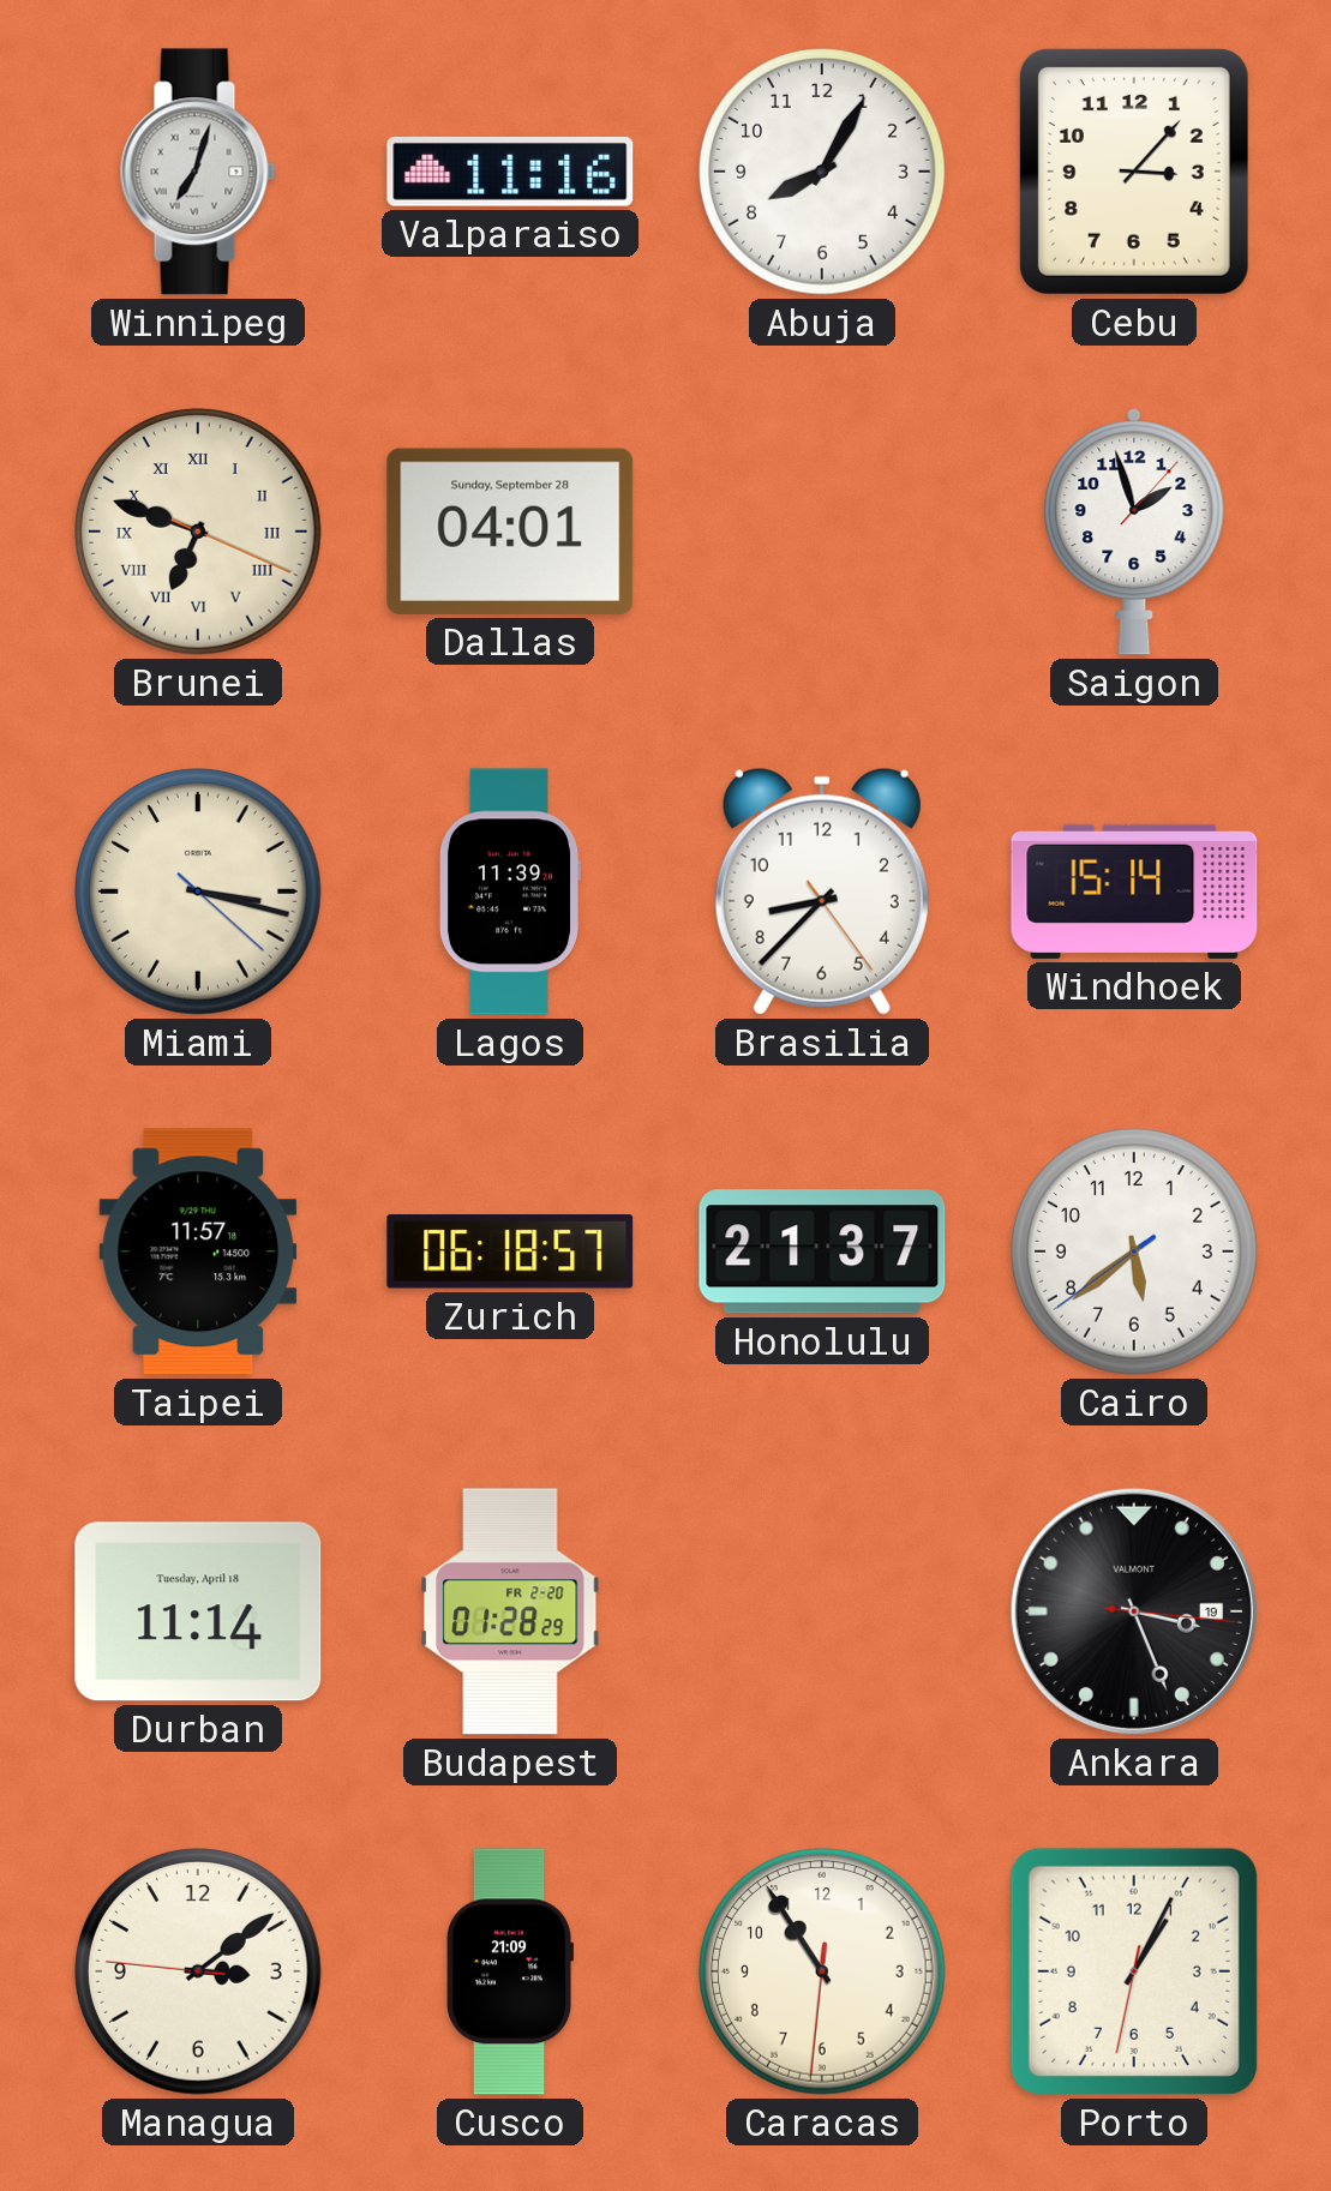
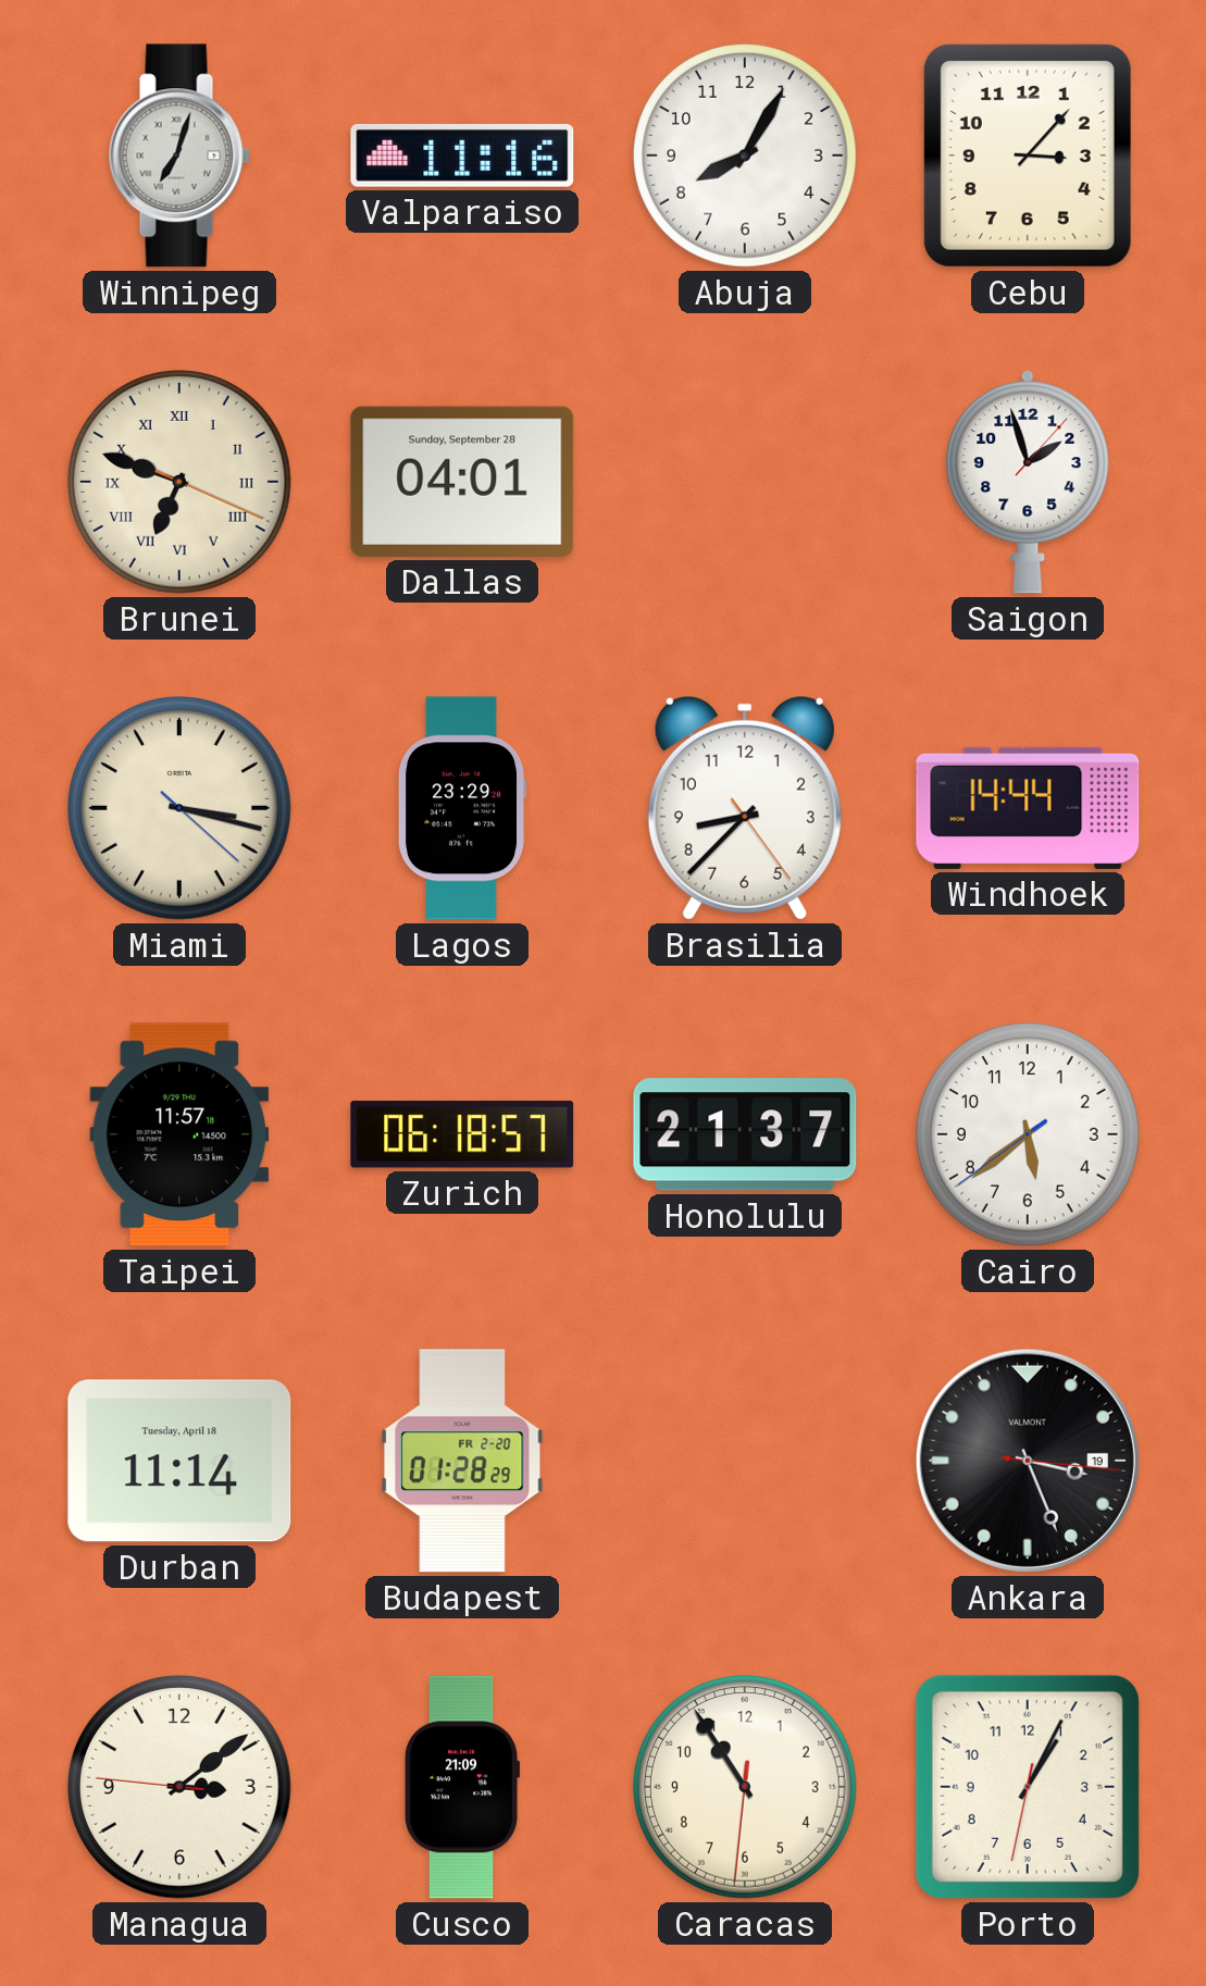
Lagos: 11:39 -> 23:29 (462, 808)
Windhoek: 15:14 -> 14:44 (1028, 808)
